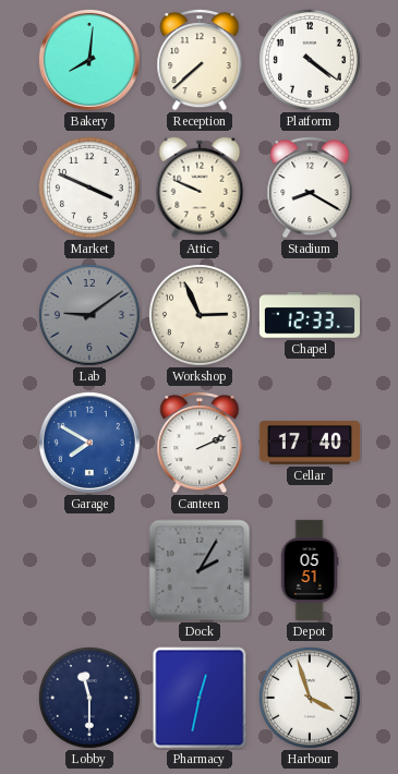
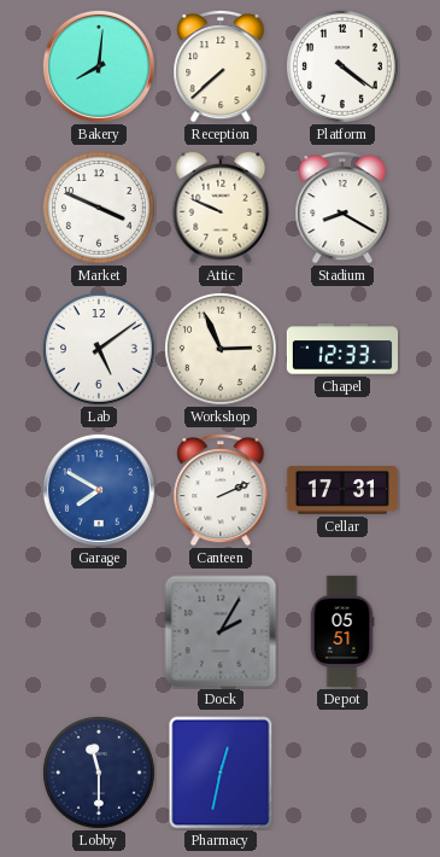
Lab: 9:09 -> 5:09 (100, 350)
Lab dial: grey -> white (100, 350)
Cellar: 17:40 -> 17:31 (342, 491)
Harbour: 3:57 -> none (311, 699)
